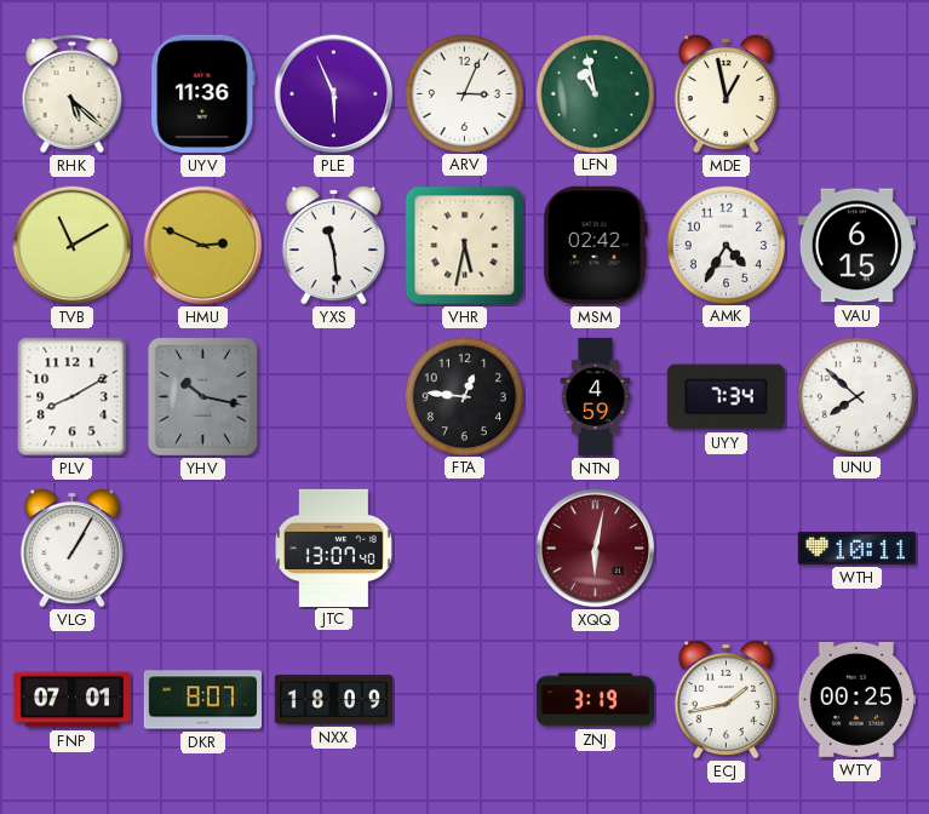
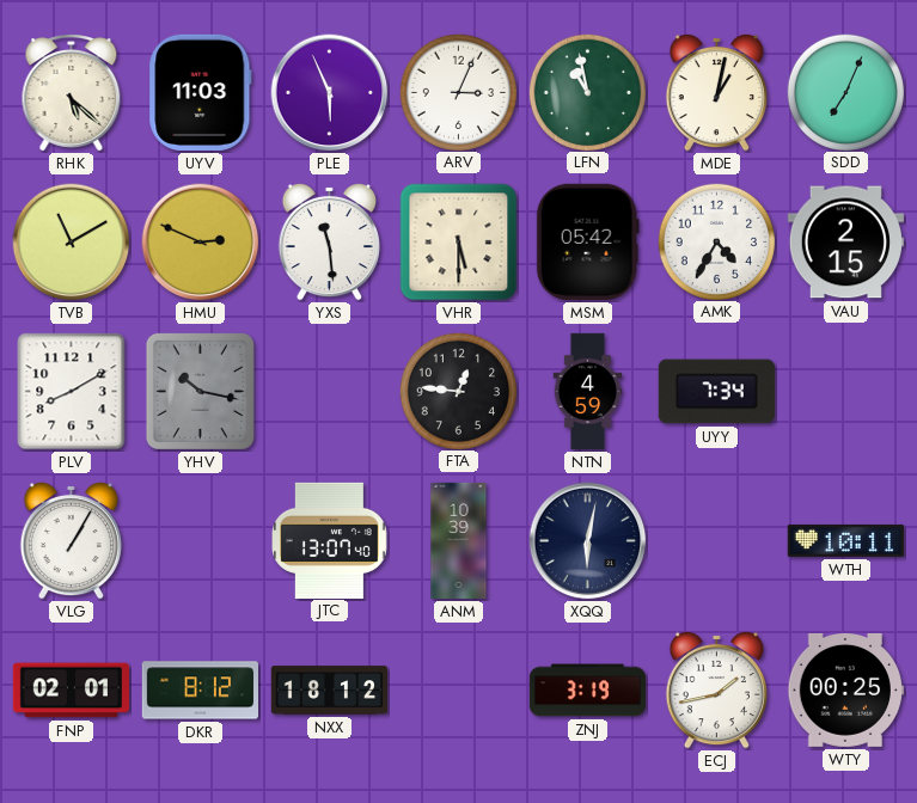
UYV: 11:36 -> 11:03 (201, 92)
MDE: 12:58 -> 1:02 (716, 92)
SDD: none -> 7:04 (845, 92)
VHR: 5:32 -> 5:30 (459, 243)
MSM: 02:42 -> 05:42 (587, 241)
VAU: 6:15 -> 2:15 (845, 243)
UNU: 7:52 -> none (856, 396)
ANM: none -> 10:39 (459, 541)
XQQ dial: burgundy -> navy (588, 541)
FNP: 07:01 -> 02:01 (71, 691)
DKR: 8:07 -> 8:12 (200, 691)
NXX: 18:09 -> 18:12 (329, 691)
